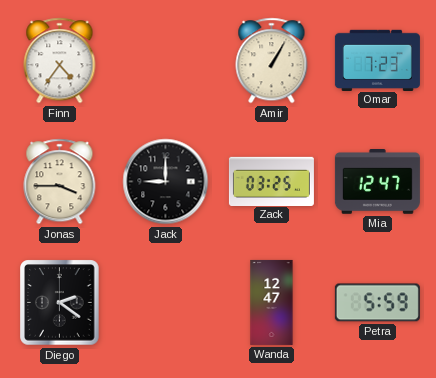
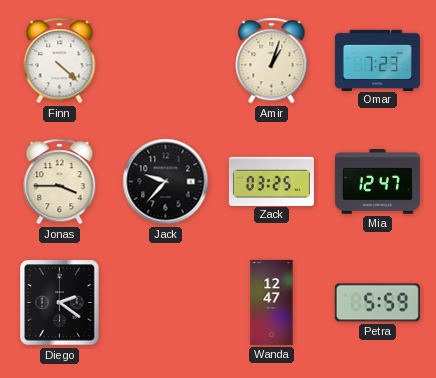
Finn: 4:36 -> 4:22 (60, 61)
Amir: 1:05 -> 1:03 (272, 61)
Jack: 9:00 -> 9:37 (166, 182)
